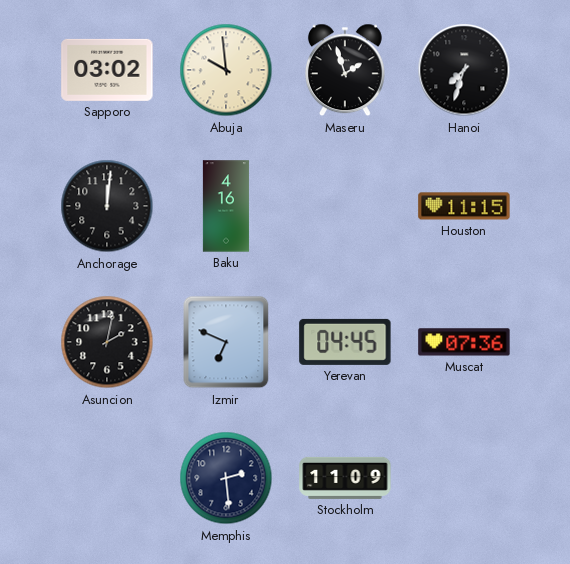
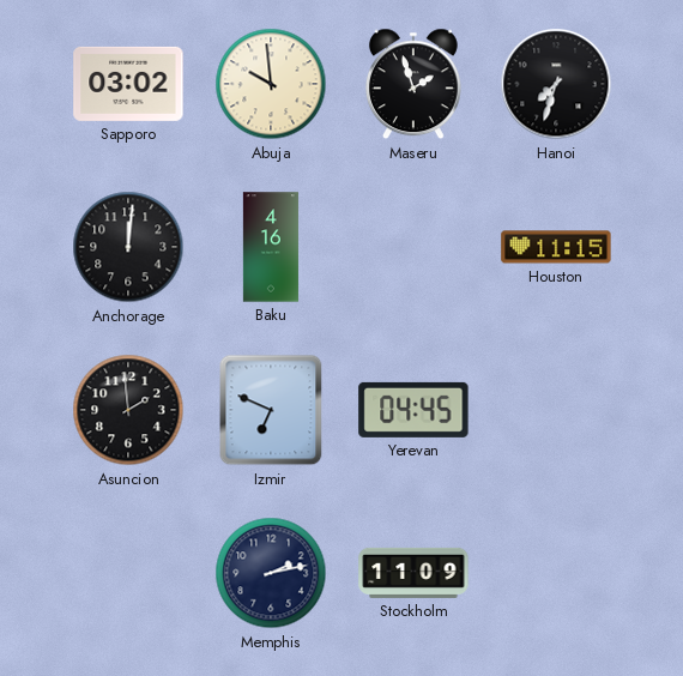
Asuncion: 2:02 -> 1:59 (128, 410)
Muscat: 07:36 -> none (464, 342)
Memphis: 2:29 -> 2:13 (271, 573)
